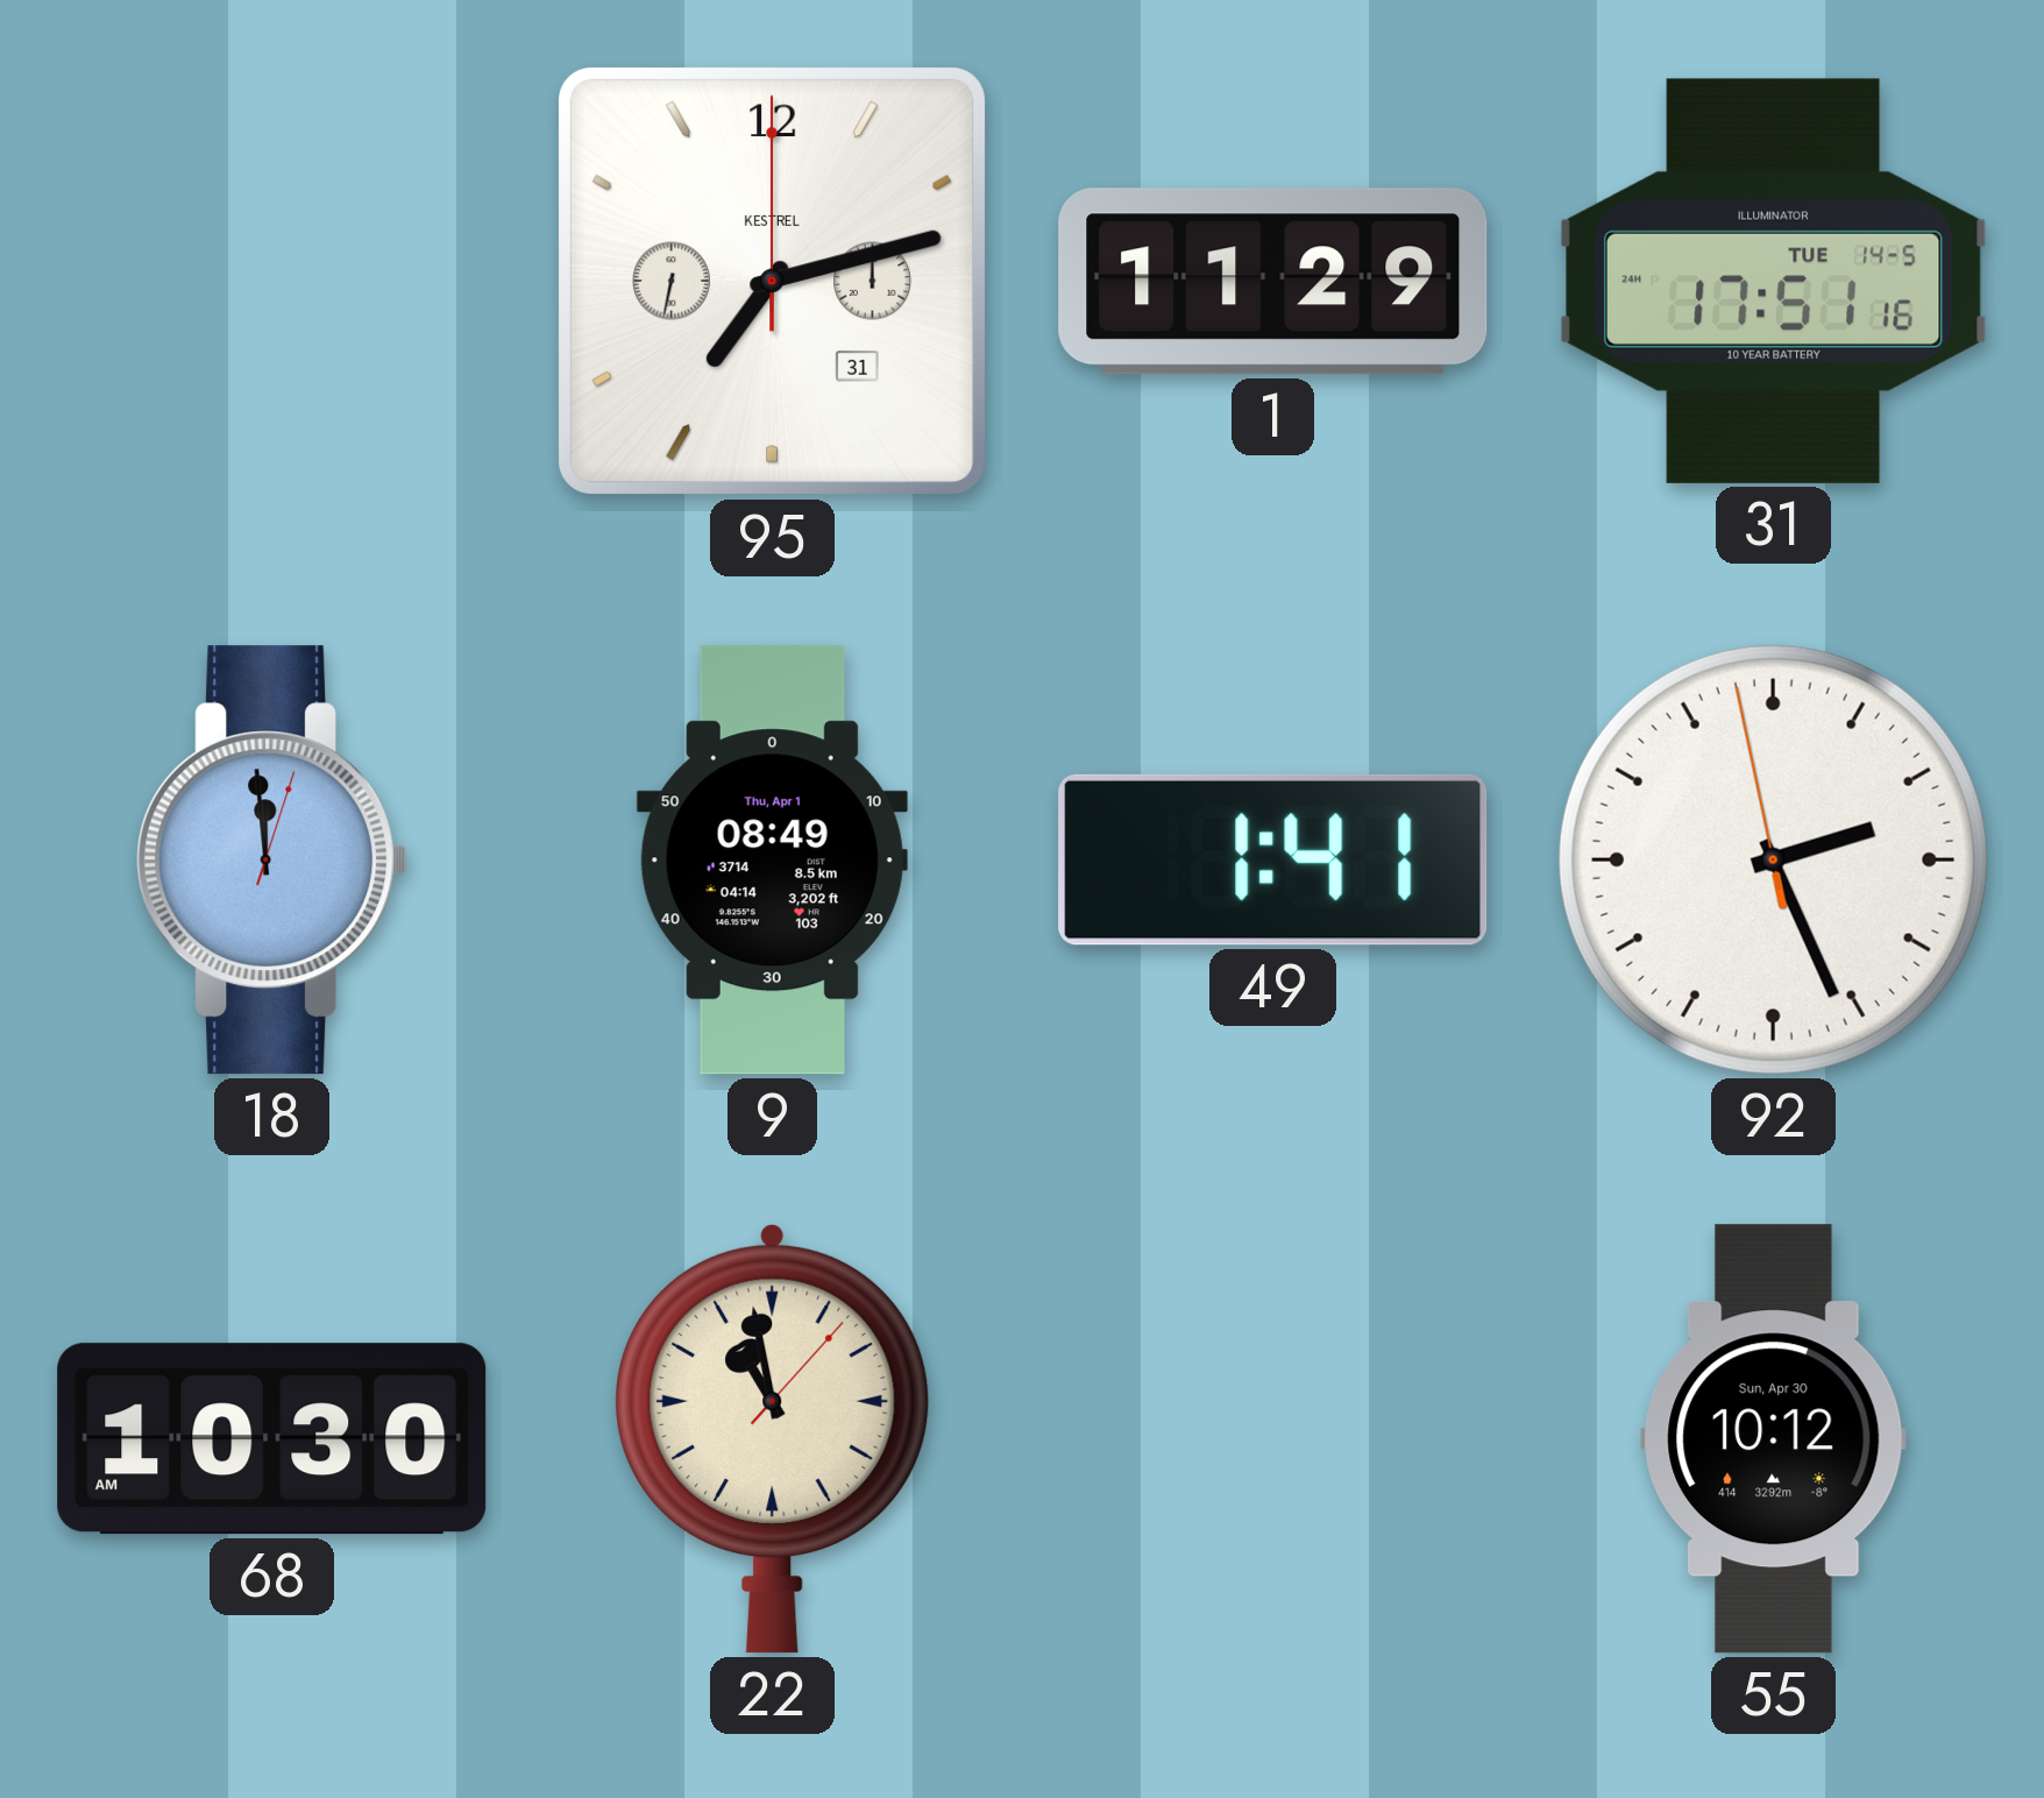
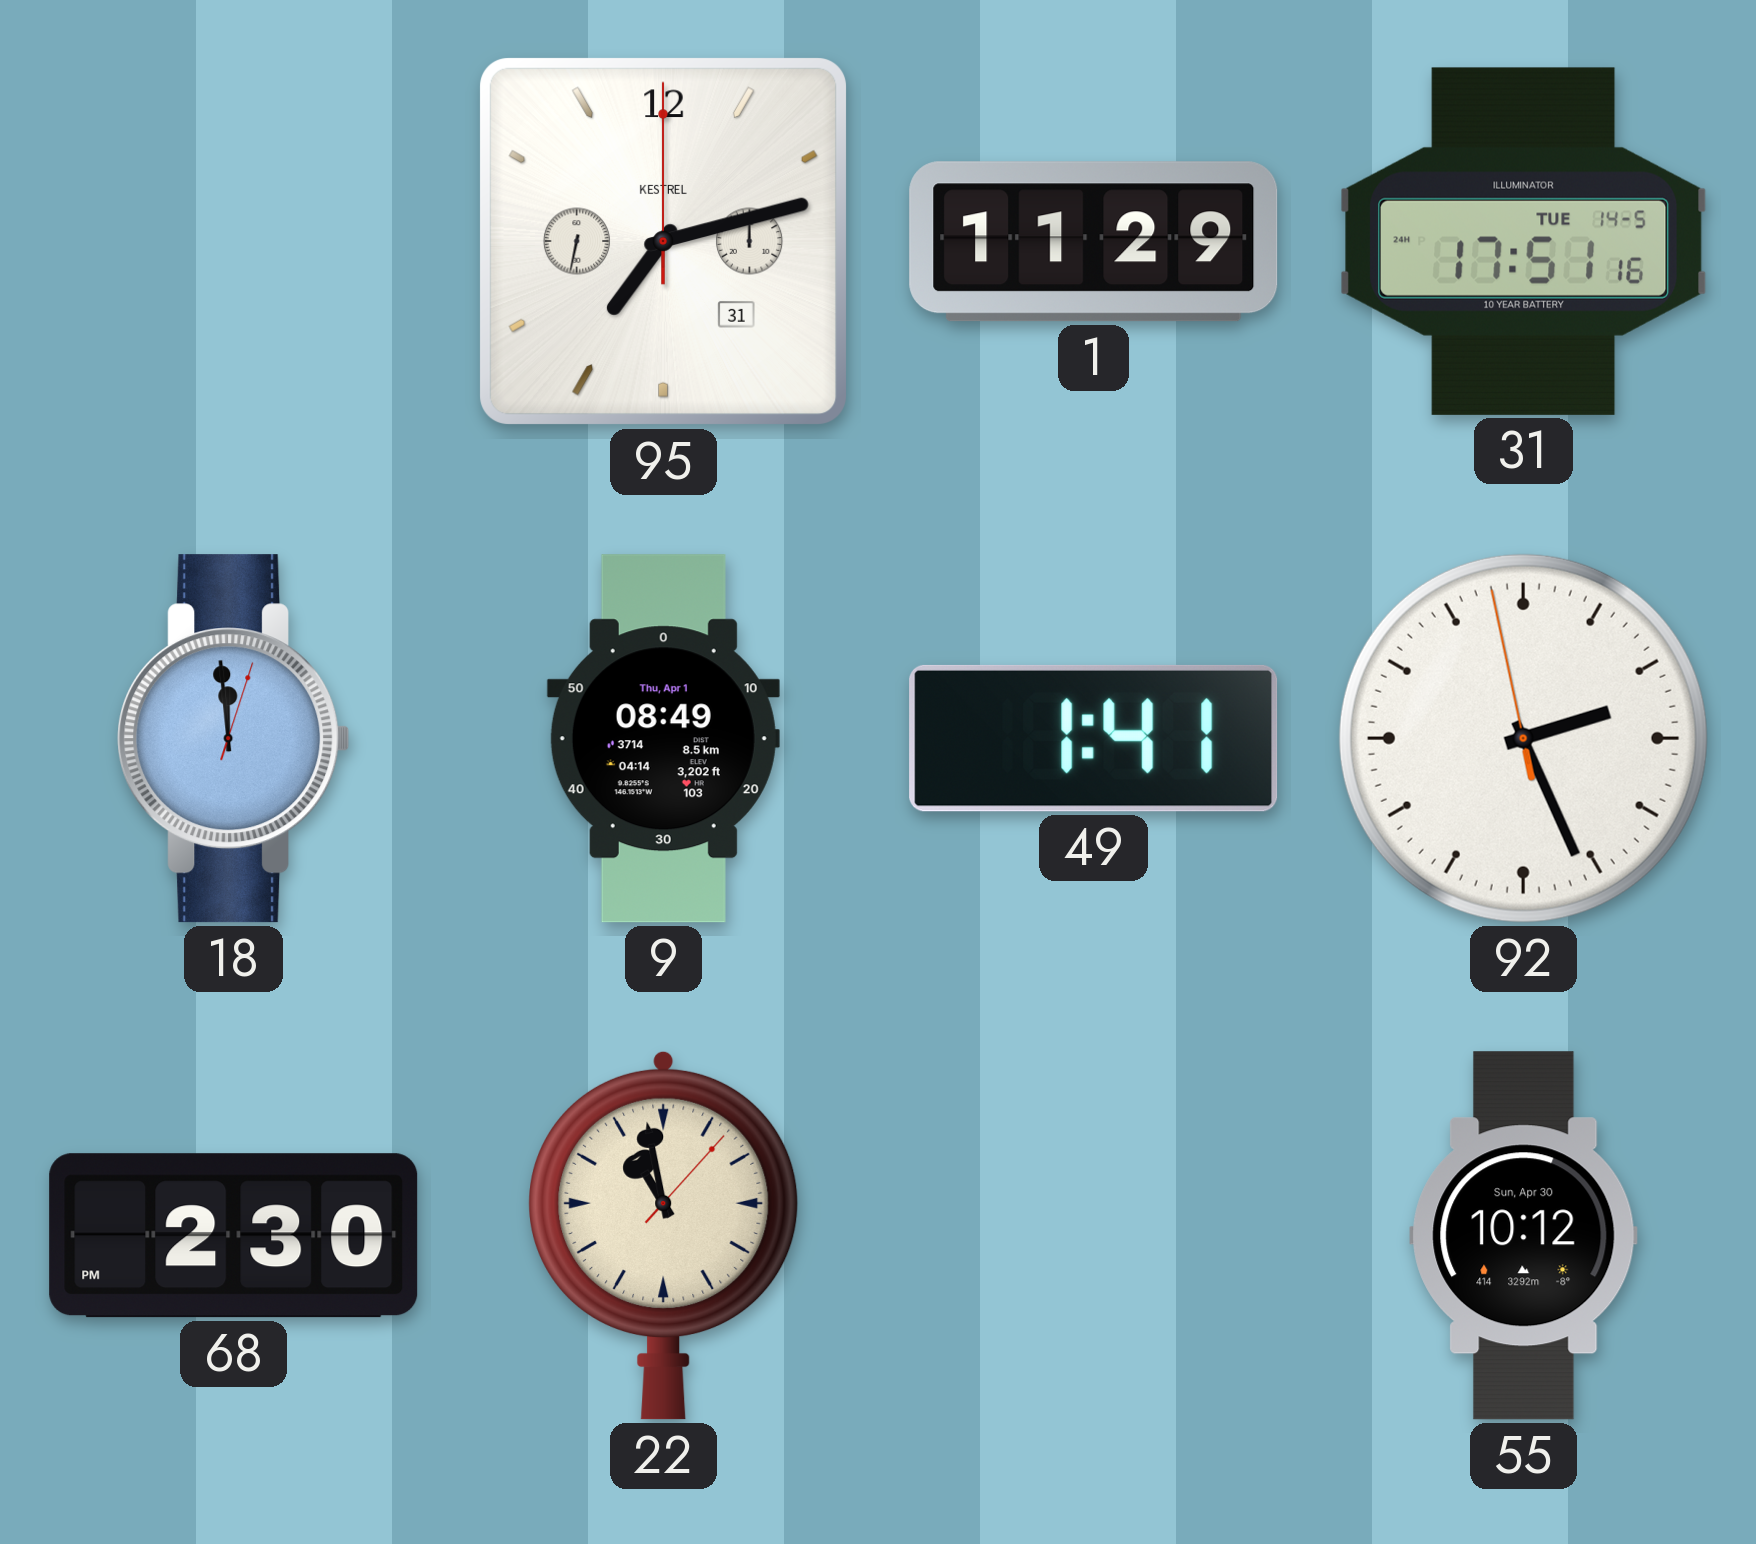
68: 10:30 -> 2:30 (234, 1236)
